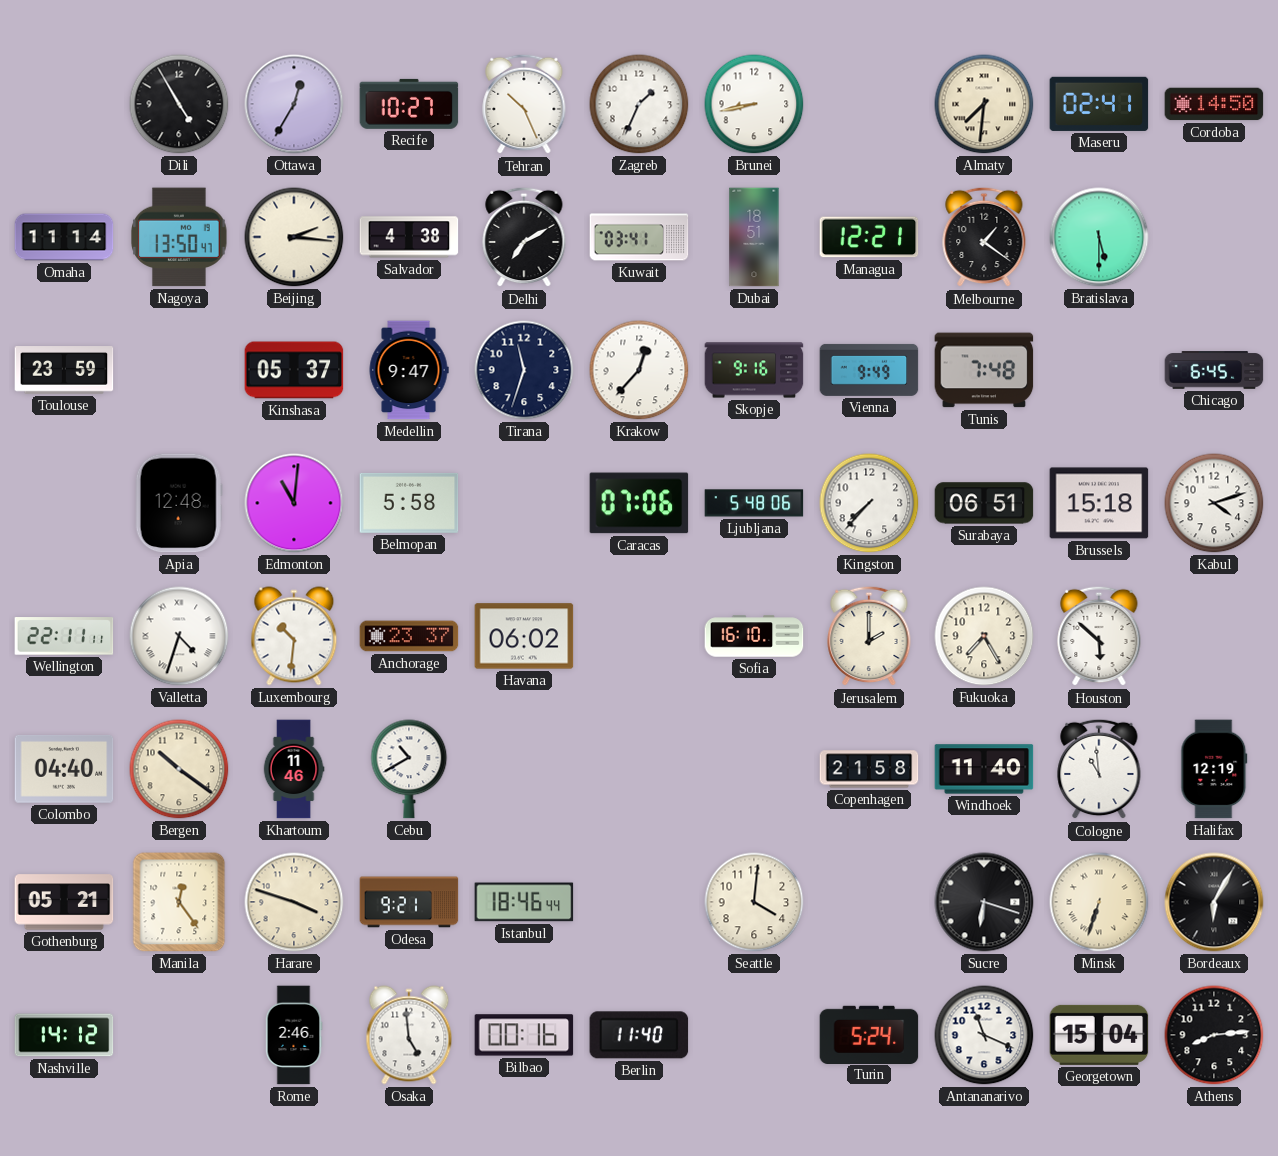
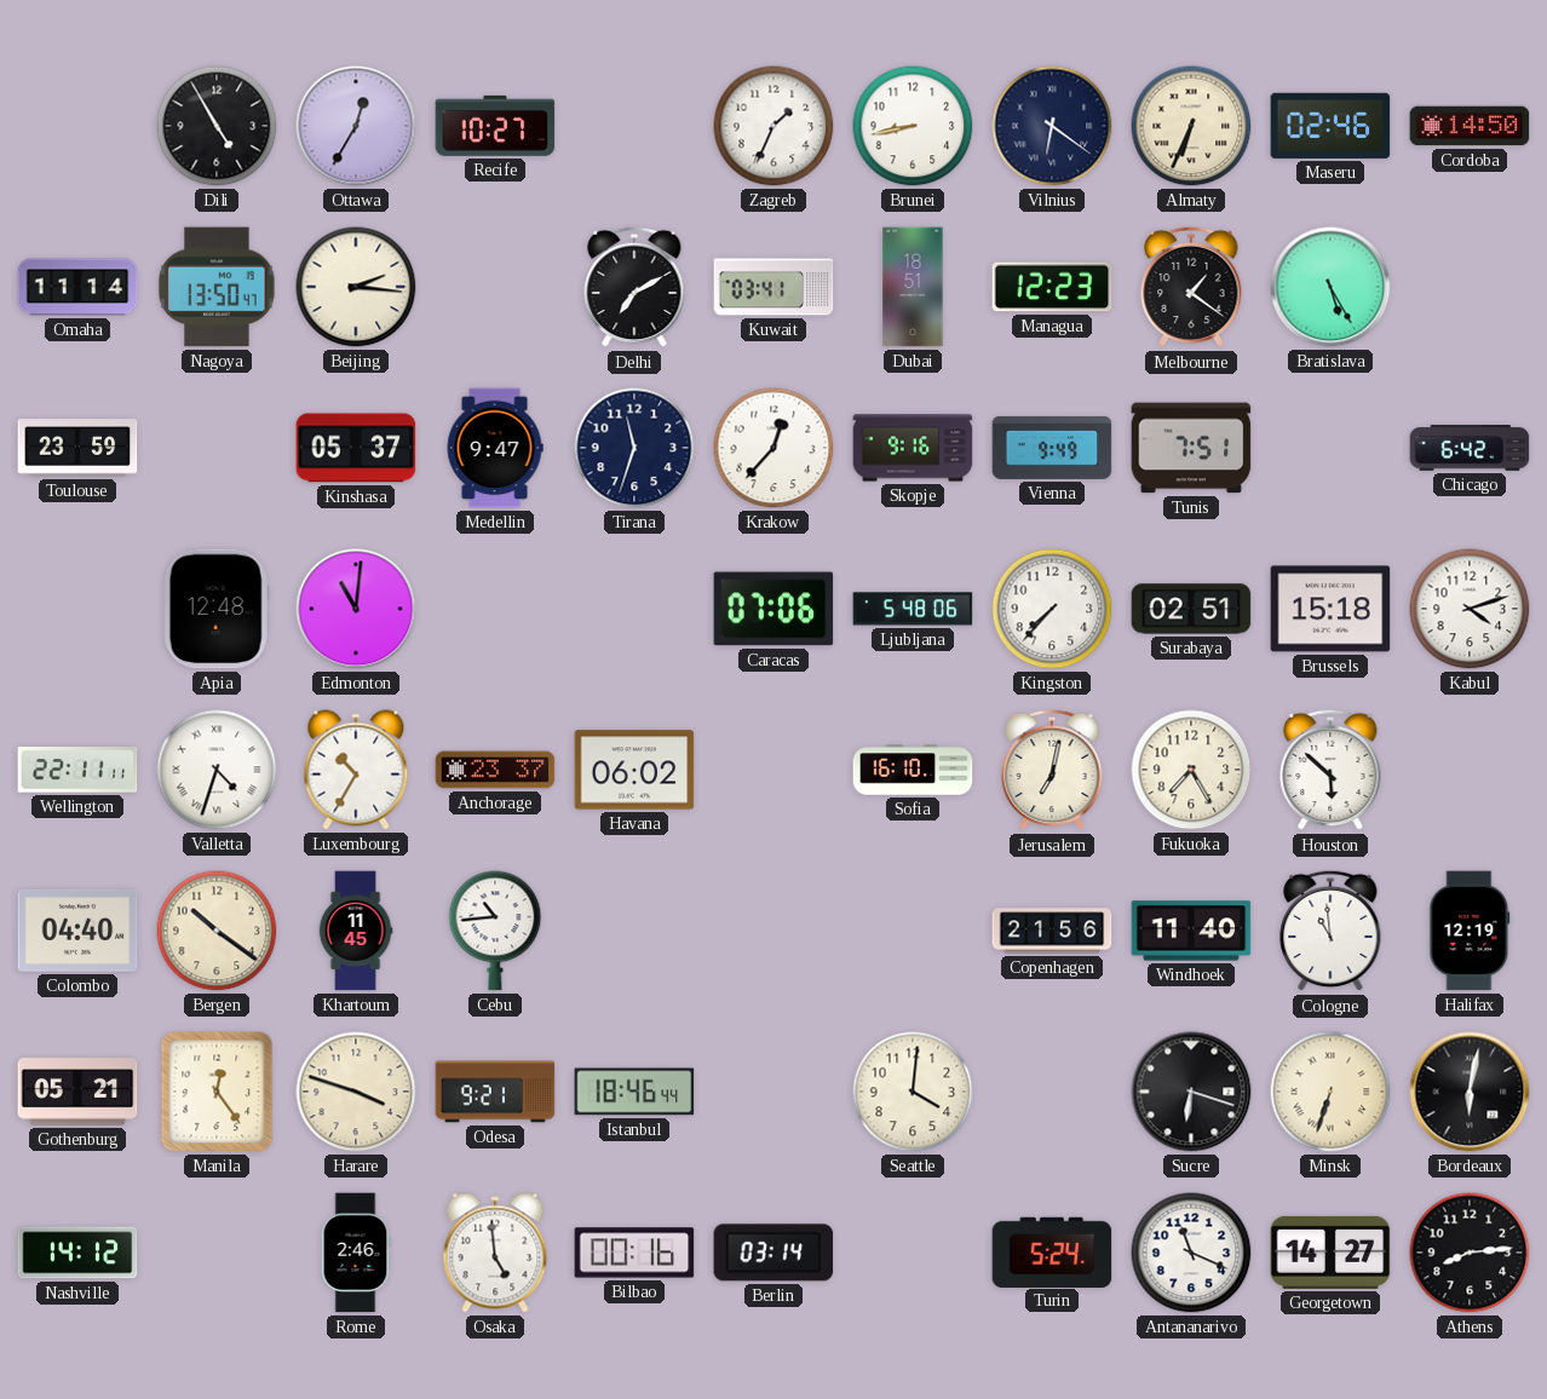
Tehran: 10:26 -> none (524, 104)
Vilnius: none -> 6:21 (1052, 126)
Almaty: 7:31 -> 6:34 (1191, 126)
Maseru: 02:41 -> 02:46 (1330, 126)
Salvador: 4:38 -> none (409, 237)
Managua: 12:21 -> 12:23 (1052, 287)
Bratislava: 5:30 -> 5:25 (1330, 287)
Tunis: 7:48 -> 7:51 (1191, 448)
Chicago: 6:45 -> 6:42 (1470, 448)
Belmopan: 5:58 -> none (409, 503)
Surabaya: 06:51 -> 02:51 (1191, 609)
Luxembourg: 10:31 -> 10:35 (356, 770)
Jerusalem: 2:00 -> 7:02 (1052, 770)
Khartoum: 11:46 -> 11:45 (356, 931)
Cebu: 10:40 -> 10:44 (495, 931)
Copenhagen: 21:58 -> 21:56 (1052, 931)
Bordeaux: 6:05 -> 6:02 (1470, 1092)
Berlin: 11:40 -> 03:14 (773, 1253)
Georgetown: 15:04 -> 14:27 (1330, 1253)
